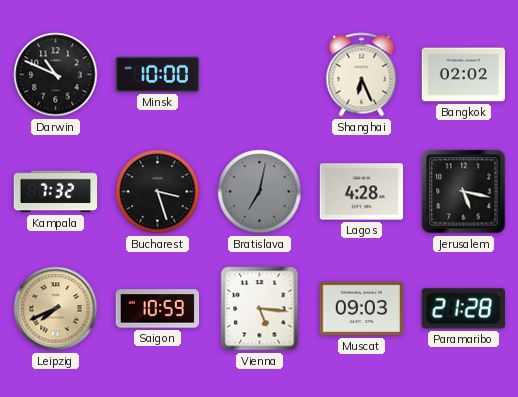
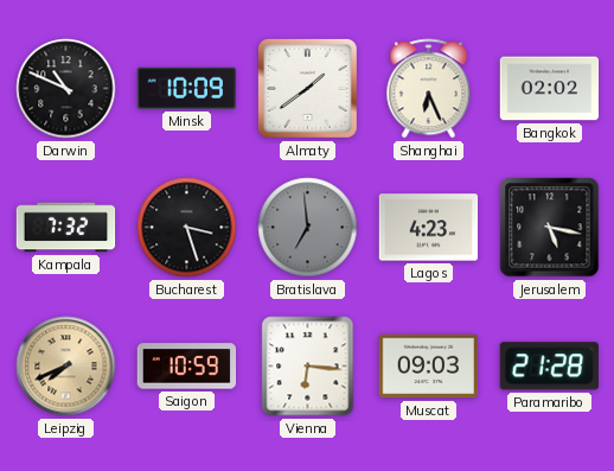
Minsk: 10:00 -> 10:09 (186, 88)
Almaty: none -> 1:39 (307, 88)
Bratislava: 7:02 -> 6:59 (308, 228)
Lagos: 4:28 -> 4:23 (429, 228)
Vienna: 5:16 -> 6:16 (308, 367)
